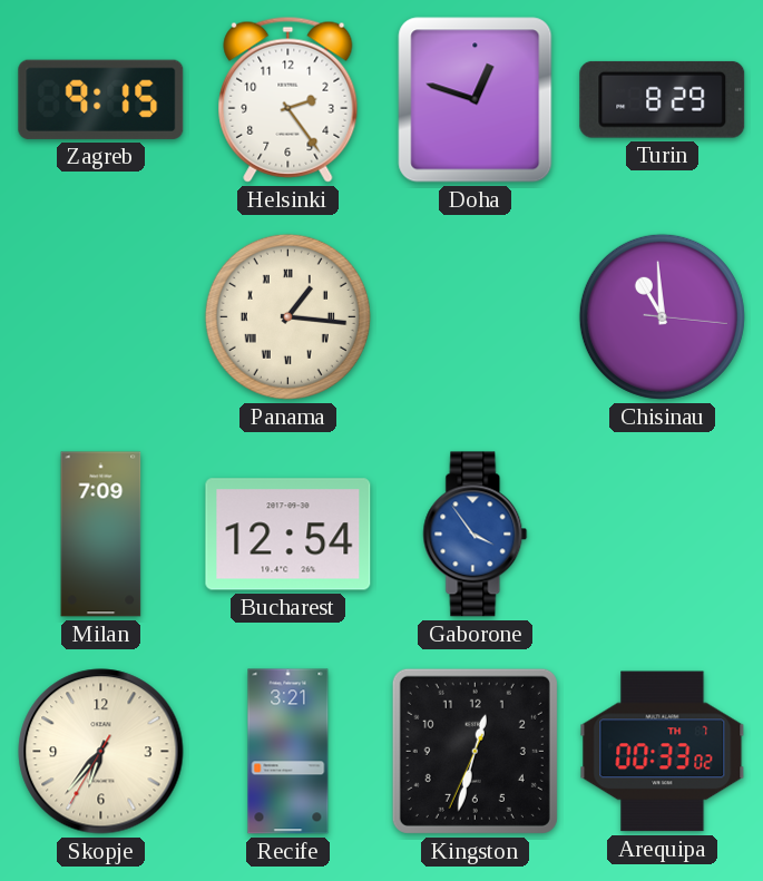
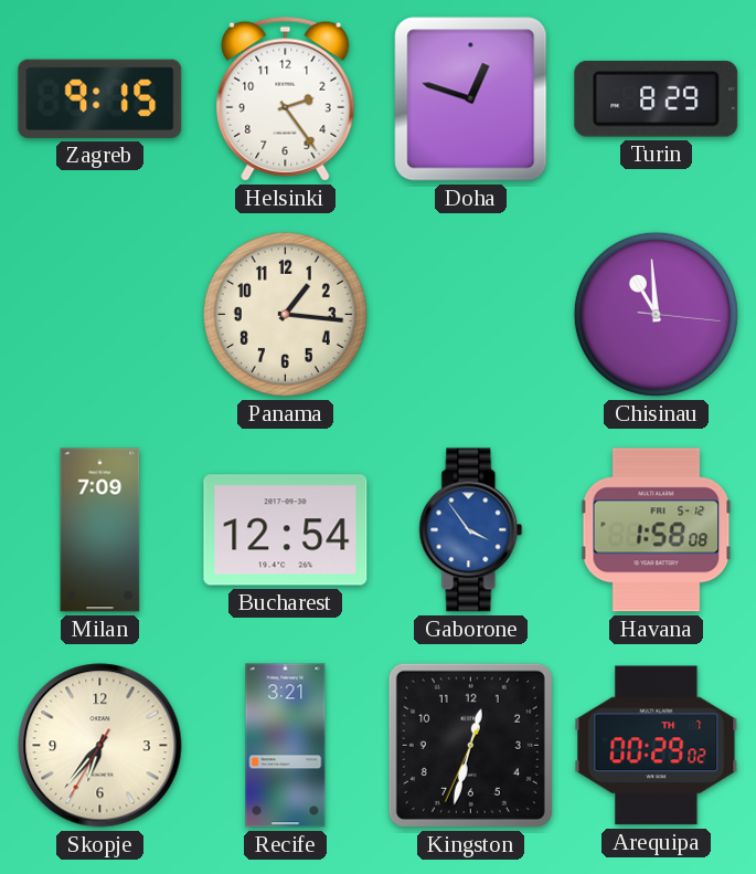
Panama numerals: Roman -> Arabic (285, 314)
Havana: none -> 1:58 (657, 530)
Arequipa: 00:33 -> 00:29 (657, 746)
